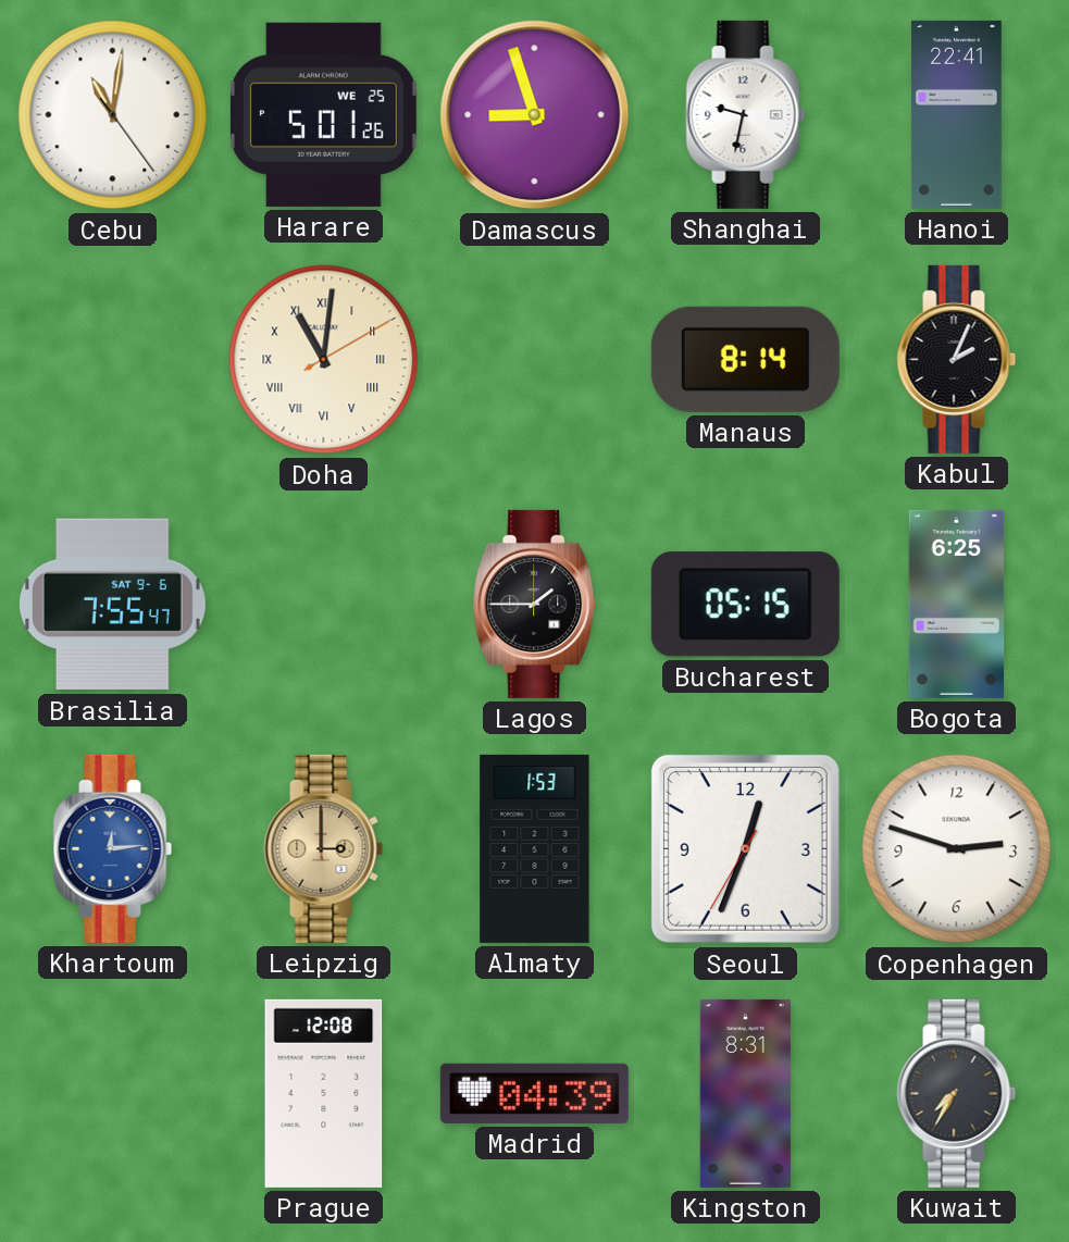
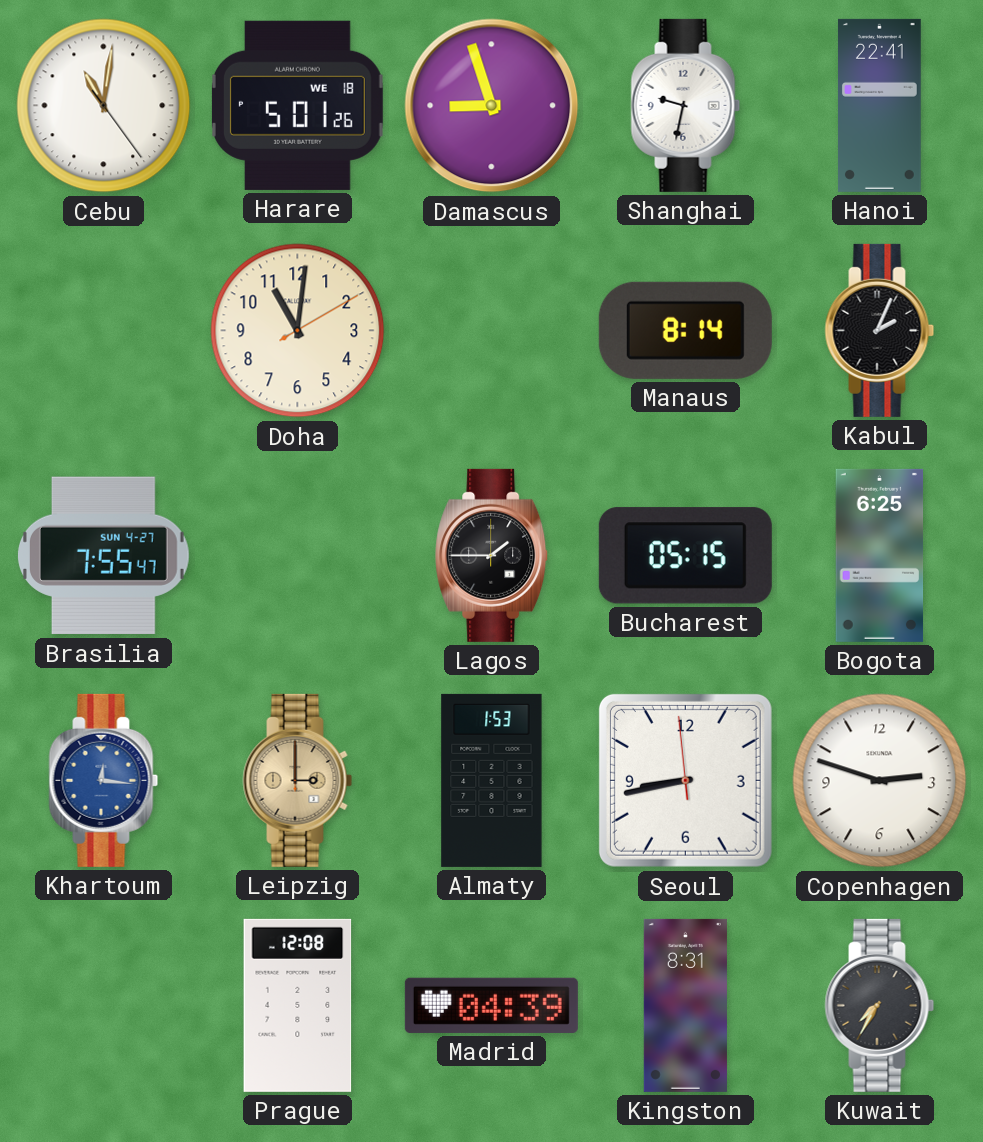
Harare date: WE 25 -> WE 18 (297, 105)
Doha numerals: Roman -> Arabic (298, 331)
Brasilia date: SAT 9-6 -> SUN 4-27 (103, 556)
Khartoum: 12:14 -> 12:16 (104, 780)
Seoul: 12:33 -> 8:42 (685, 780)
